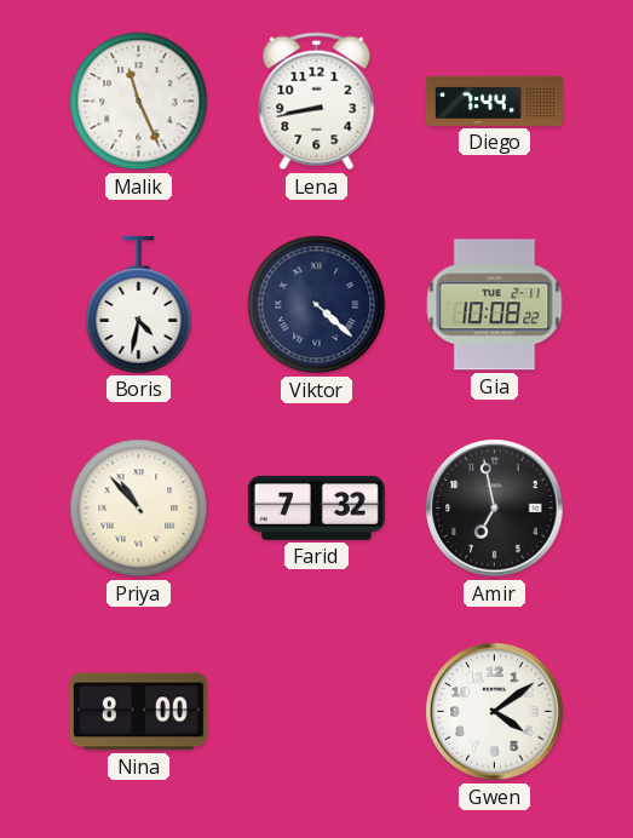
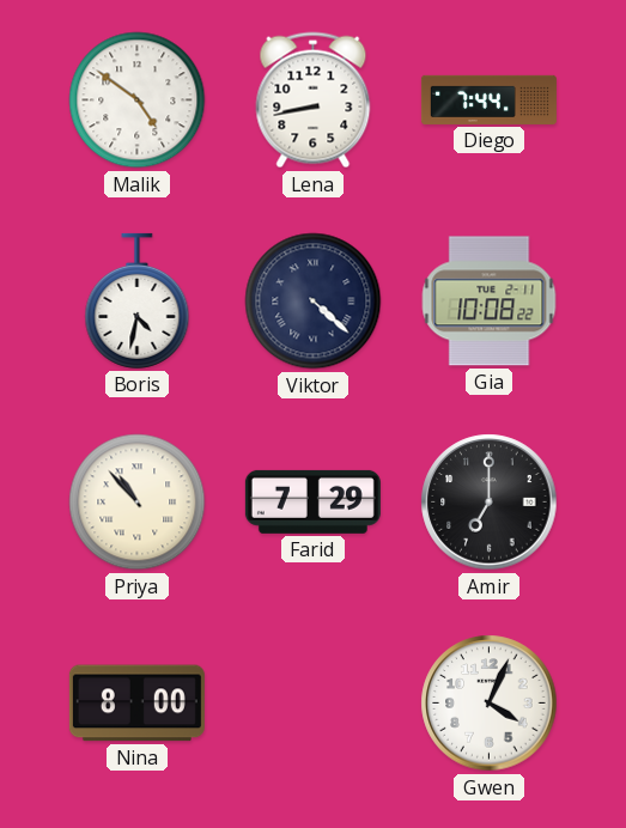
Malik: 11:26 -> 4:51 (138, 101)
Farid: 7:32 -> 7:29 (312, 501)
Amir: 6:58 -> 7:00 (490, 503)
Gwen: 4:09 -> 4:04 (490, 704)
